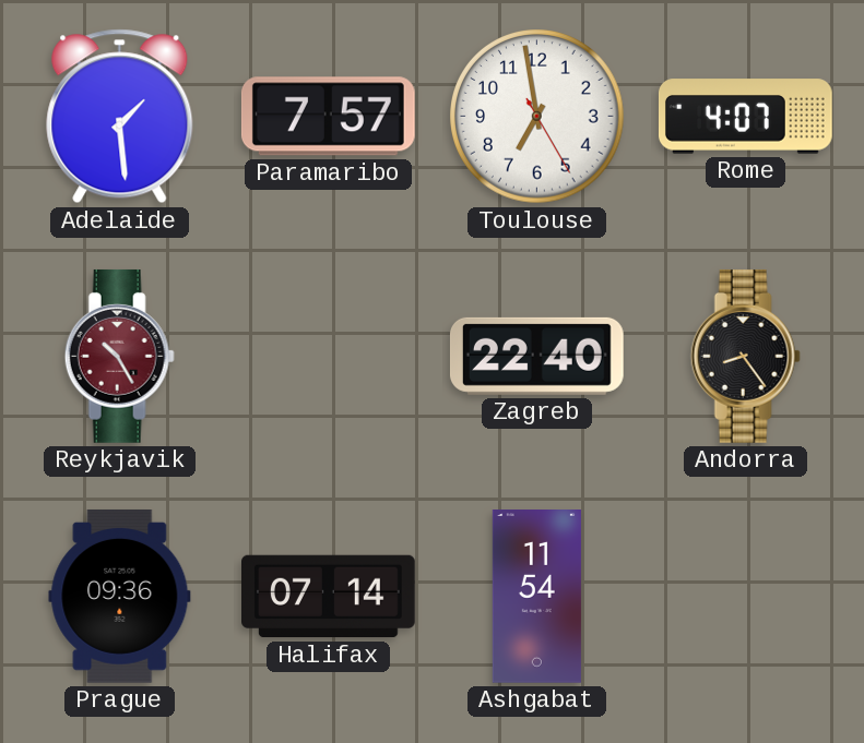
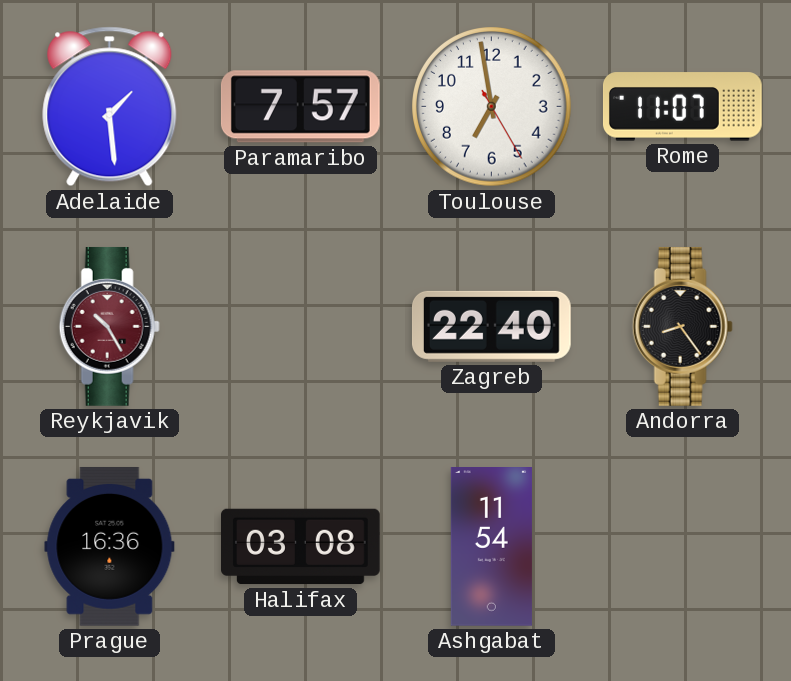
Rome: 4:07 -> 11:07 (683, 107)
Prague: 09:36 -> 16:36 (110, 546)
Halifax: 07:14 -> 03:08 (301, 547)
